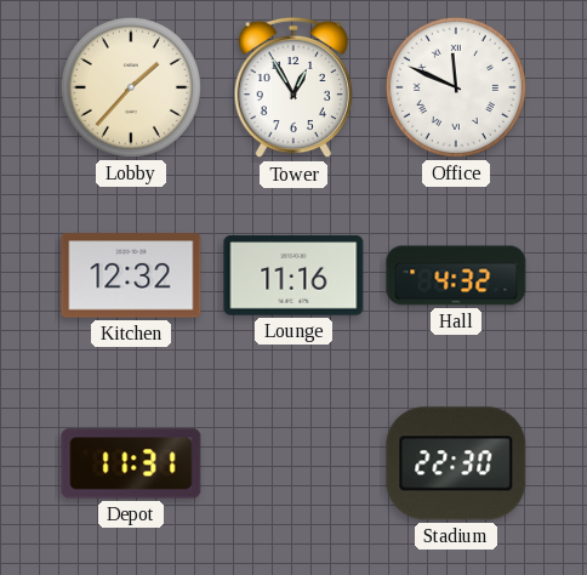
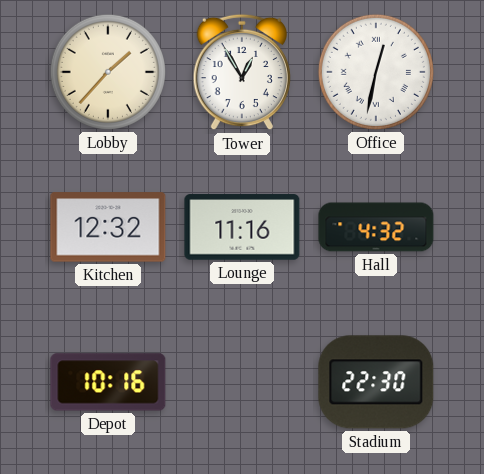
Office: 11:49 -> 12:32 (376, 72)
Depot: 11:31 -> 10:16 (108, 382)
